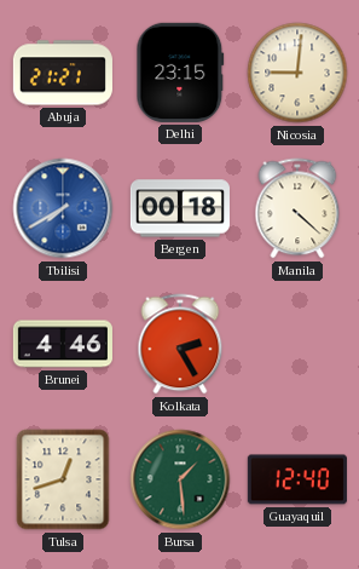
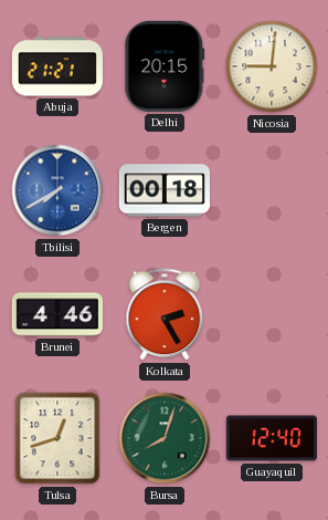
Delhi: 23:15 -> 20:15 (165, 66)
Manila: 4:22 -> none (297, 208)
Bursa: 1:29 -> 8:03 (165, 438)
